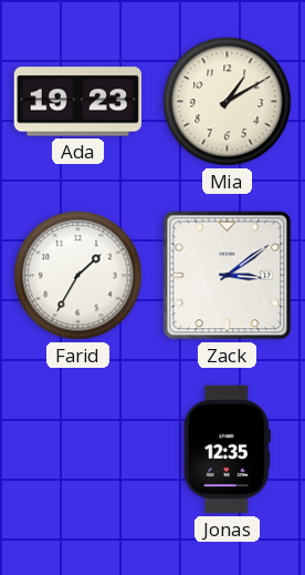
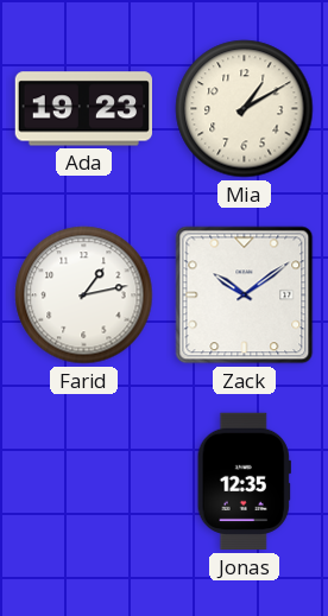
Farid: 1:35 -> 1:13 (84, 296)
Zack: 3:09 -> 10:09 (245, 296)
